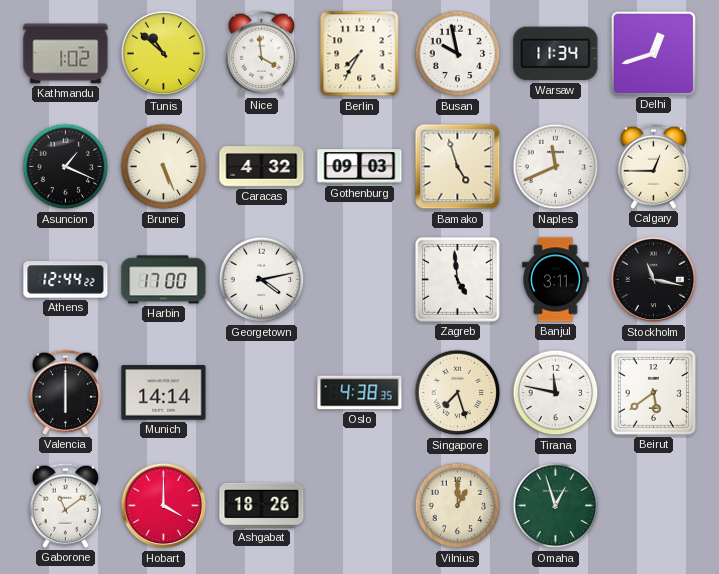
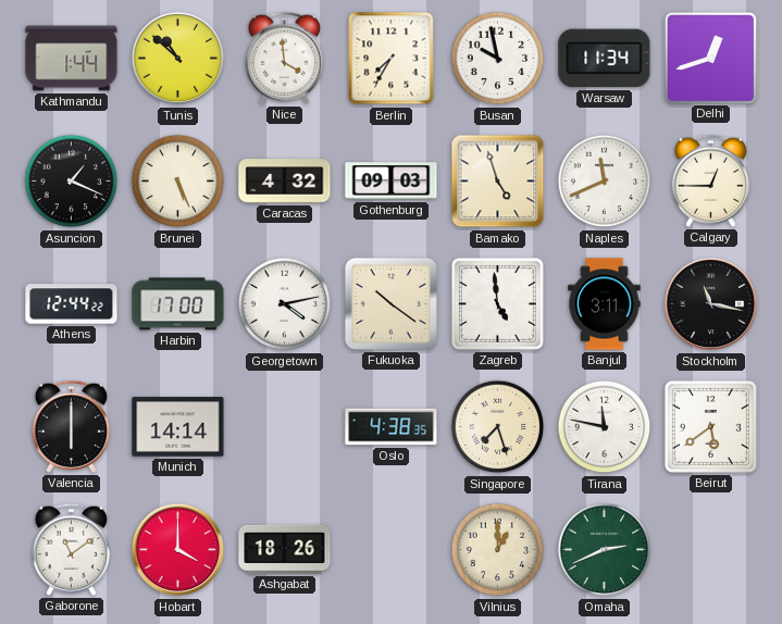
Kathmandu: 1:02 -> 1:44 (72, 59)
Fukuoka: none -> 10:21 (390, 303)
Omaha: 12:57 -> 2:41 (605, 550)
